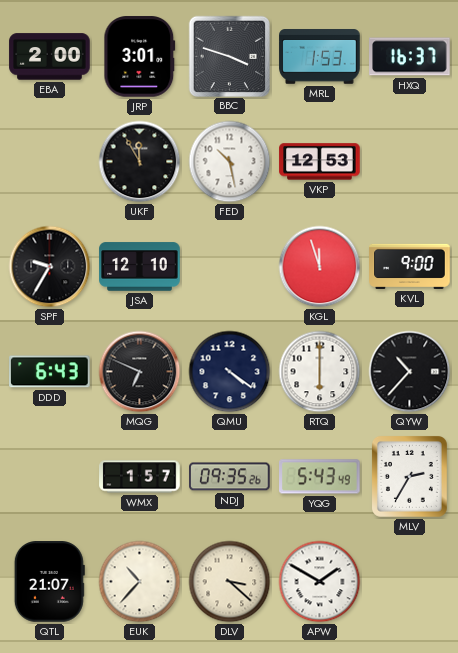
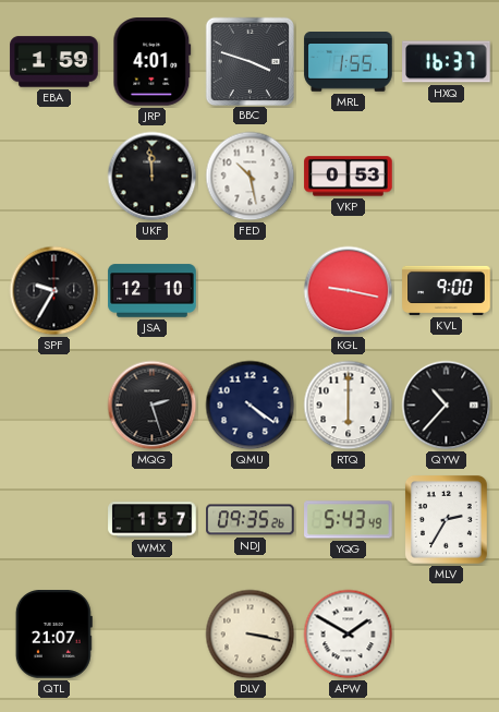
EBA: 2:00 -> 1:59 (54, 62)
JRP: 3:01 -> 4:01 (153, 62)
MRL: 1:53 -> 1:55 (349, 62)
UKF: 11:55 -> 11:59 (153, 177)
VKP: 12:53 -> 0:53 (349, 177)
KGL: 11:57 -> 9:17 (349, 291)
DDD: 6:43 -> none (50, 372)
MQG: 6:49 -> 2:27 (153, 406)
EUK: 10:37 -> none (140, 582)
DLV: 3:22 -> 3:17 (251, 635)
